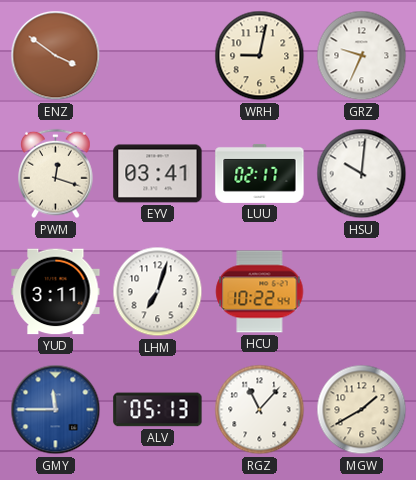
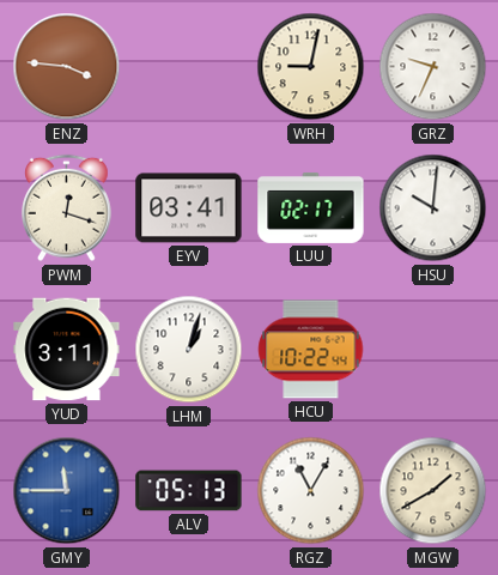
ENZ: 3:51 -> 3:46 (67, 67)
LHM: 7:03 -> 1:03 (189, 350)
RGZ: 11:07 -> 11:05 (311, 491)
